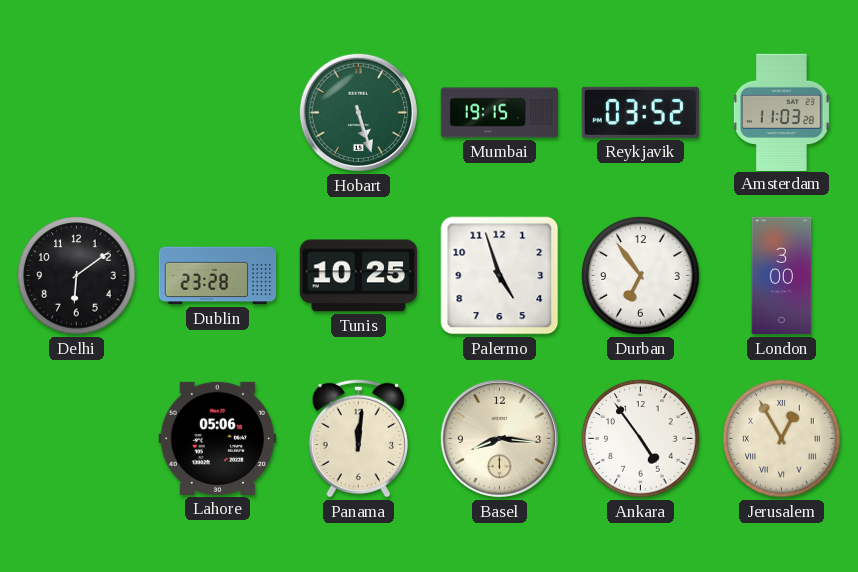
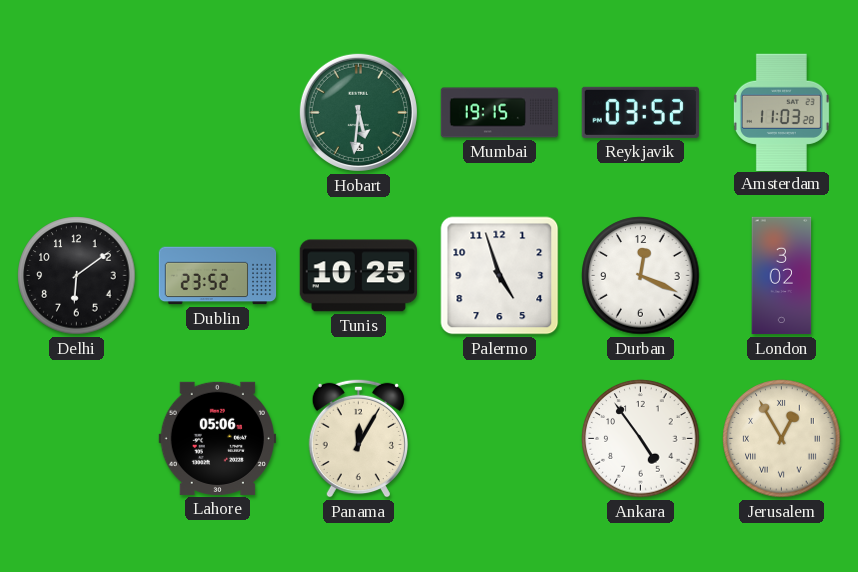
Hobart: 5:27 -> 5:31 (358, 112)
Dublin: 23:28 -> 23:52 (218, 276)
Durban: 6:54 -> 12:19 (641, 276)
London: 3:00 -> 3:02 (782, 276)
Panama: 12:01 -> 12:05 (358, 438)
Basel: 8:16 -> none (499, 438)
